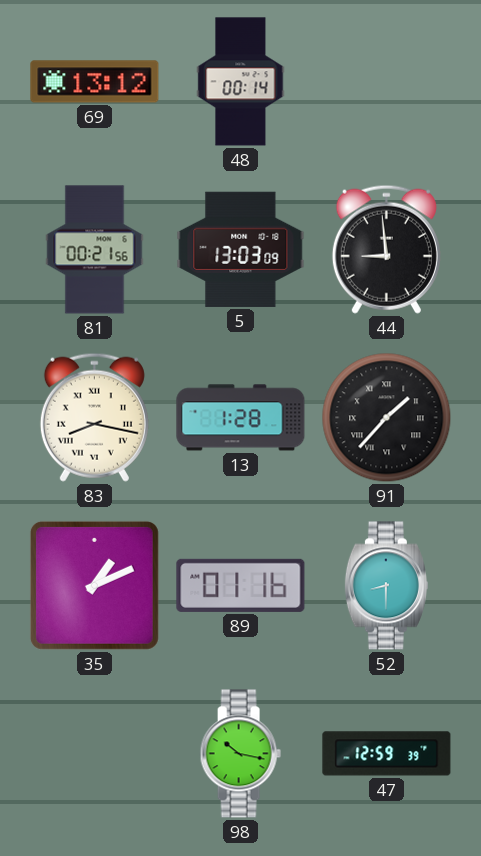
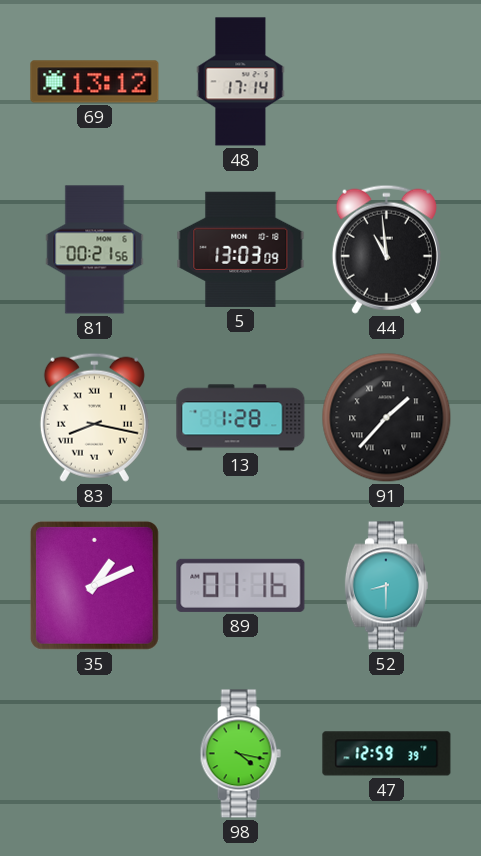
48: 00:14 -> 17:14 (241, 82)
44: 8:59 -> 10:59 (386, 249)
98: 10:17 -> 4:17 (240, 754)
